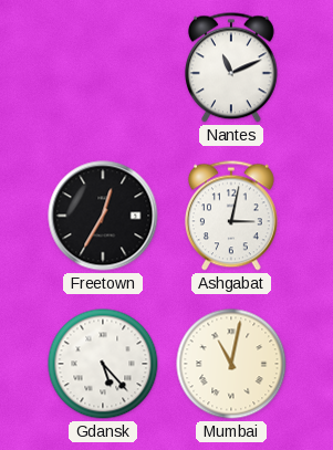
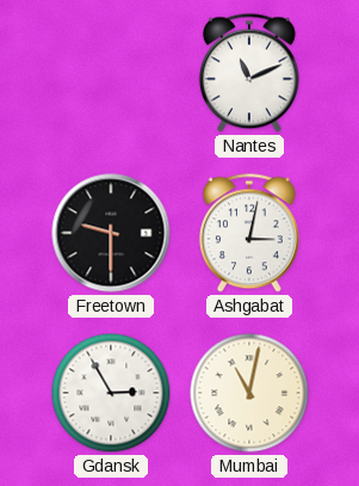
Freetown: 12:35 -> 9:30 (111, 233)
Gdansk: 5:23 -> 2:55 (111, 393)
